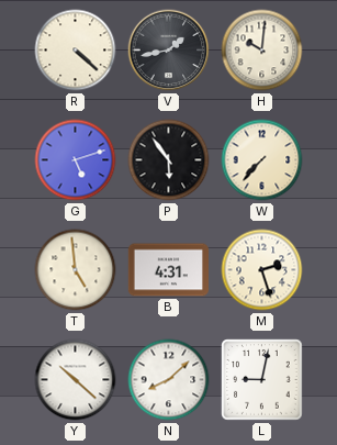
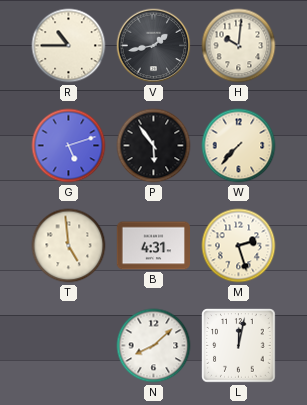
R: 4:22 -> 10:45 (69, 46)
Y: 10:22 -> none (76, 380)
L: 9:02 -> 12:02 (239, 346)
